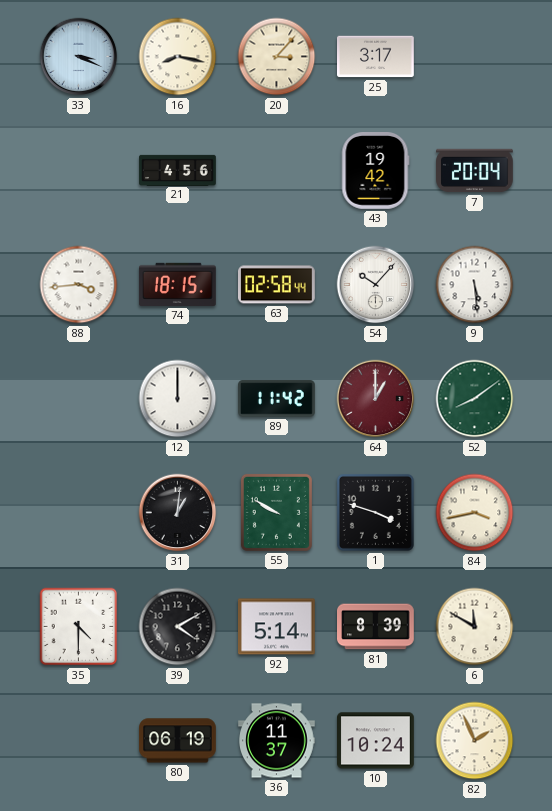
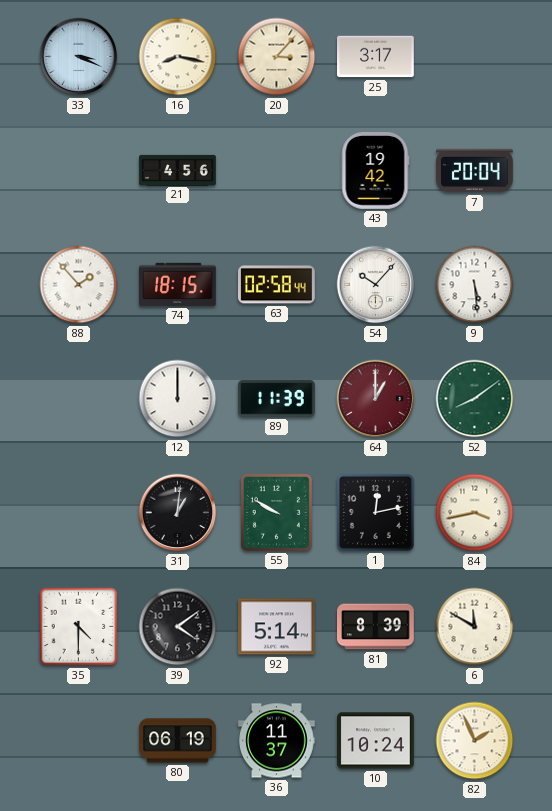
88: 3:44 -> 1:53 (79, 285)
89: 11:42 -> 11:39 (277, 399)
1: 3:48 -> 12:13 (375, 512)
39: 4:10 -> 4:09 (178, 627)
